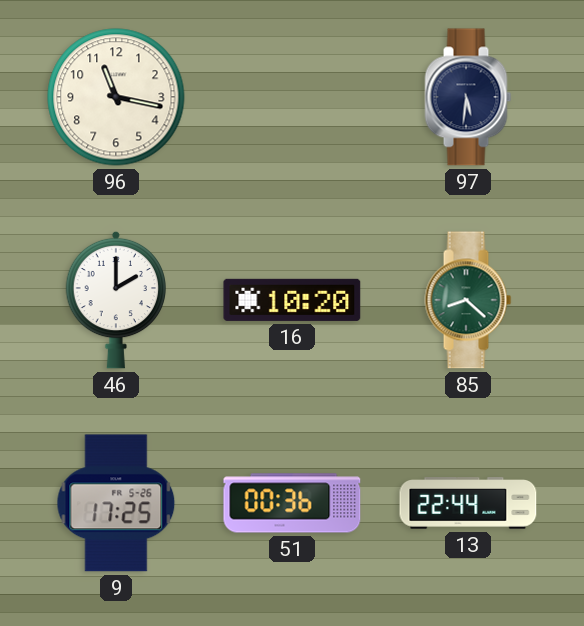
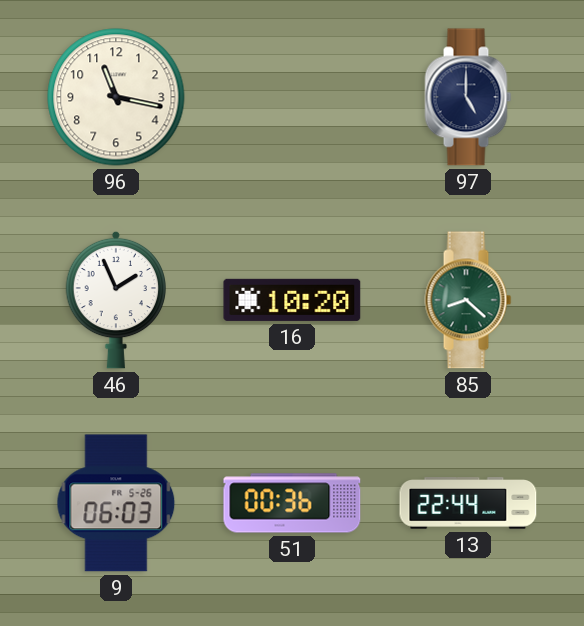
97: 5:31 -> 5:00 (468, 97)
46: 2:00 -> 1:56 (116, 300)
9: 17:25 -> 06:03 (116, 503)
